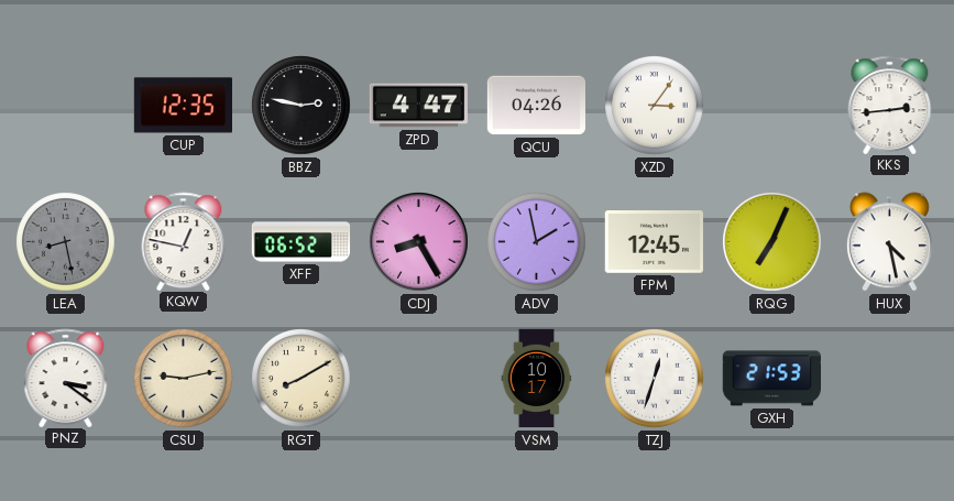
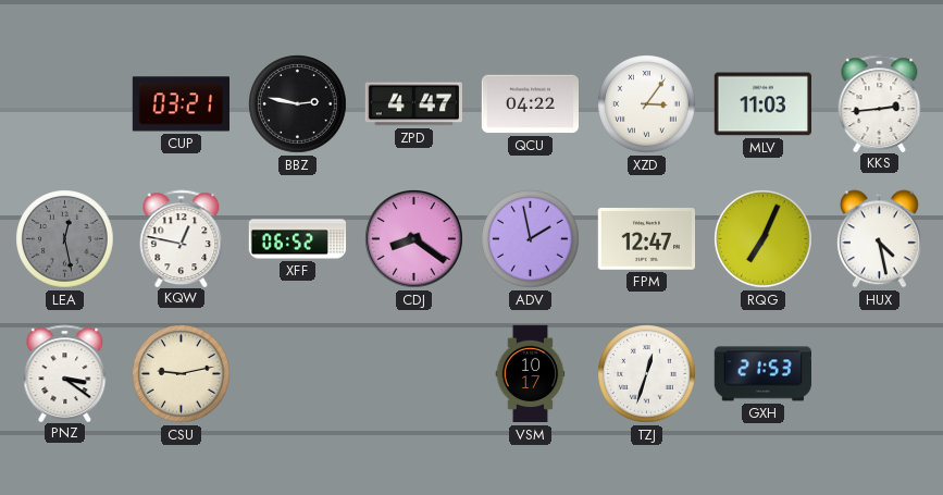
CUP: 12:35 -> 03:21 (181, 104)
QCU: 04:26 -> 04:22 (530, 104)
MLV: none -> 11:03 (762, 104)
LEA: 8:28 -> 12:28 (65, 239)
CDJ: 8:25 -> 8:21 (414, 239)
FPM: 12:45 -> 12:47 (646, 239)
RGT: 8:10 -> none (301, 379)
